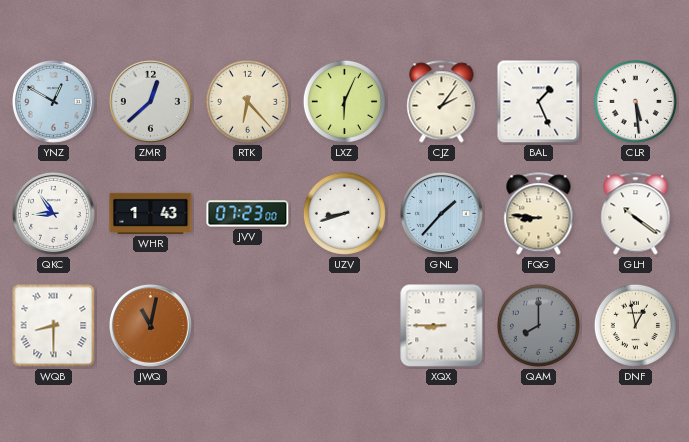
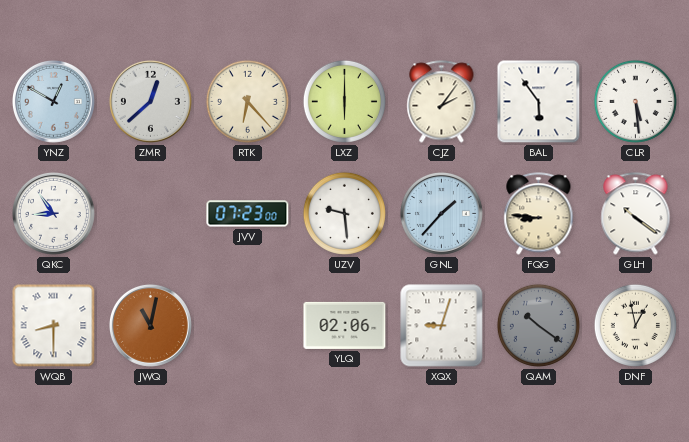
LXZ: 6:04 -> 6:00 (344, 101)
BAL: 1:26 -> 5:54 (539, 102)
WHR: 1:43 -> none (151, 213)
UZV: 8:42 -> 9:29 (344, 213)
YLQ: none -> 02:06 (345, 325)
XQX: 8:45 -> 9:03 (442, 326)
QAM: 8:00 -> 10:21 (538, 325)
